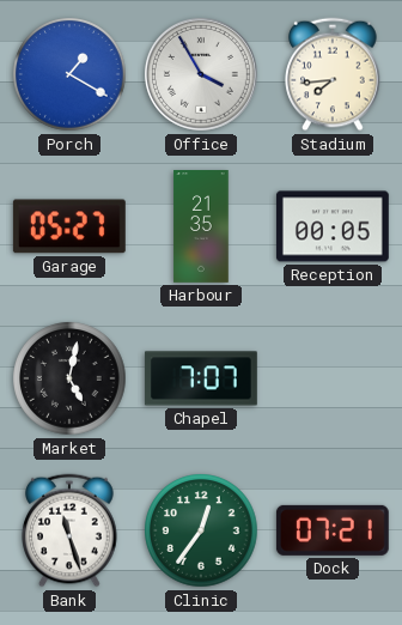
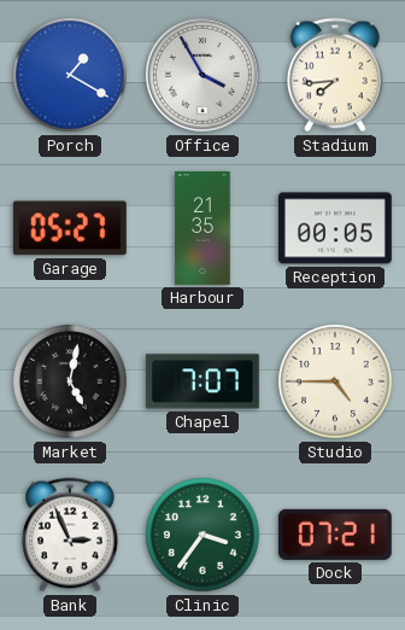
Studio: none -> 4:45 (335, 381)
Bank: 11:27 -> 2:56 (70, 535)
Clinic: 12:36 -> 3:36 (202, 535)
